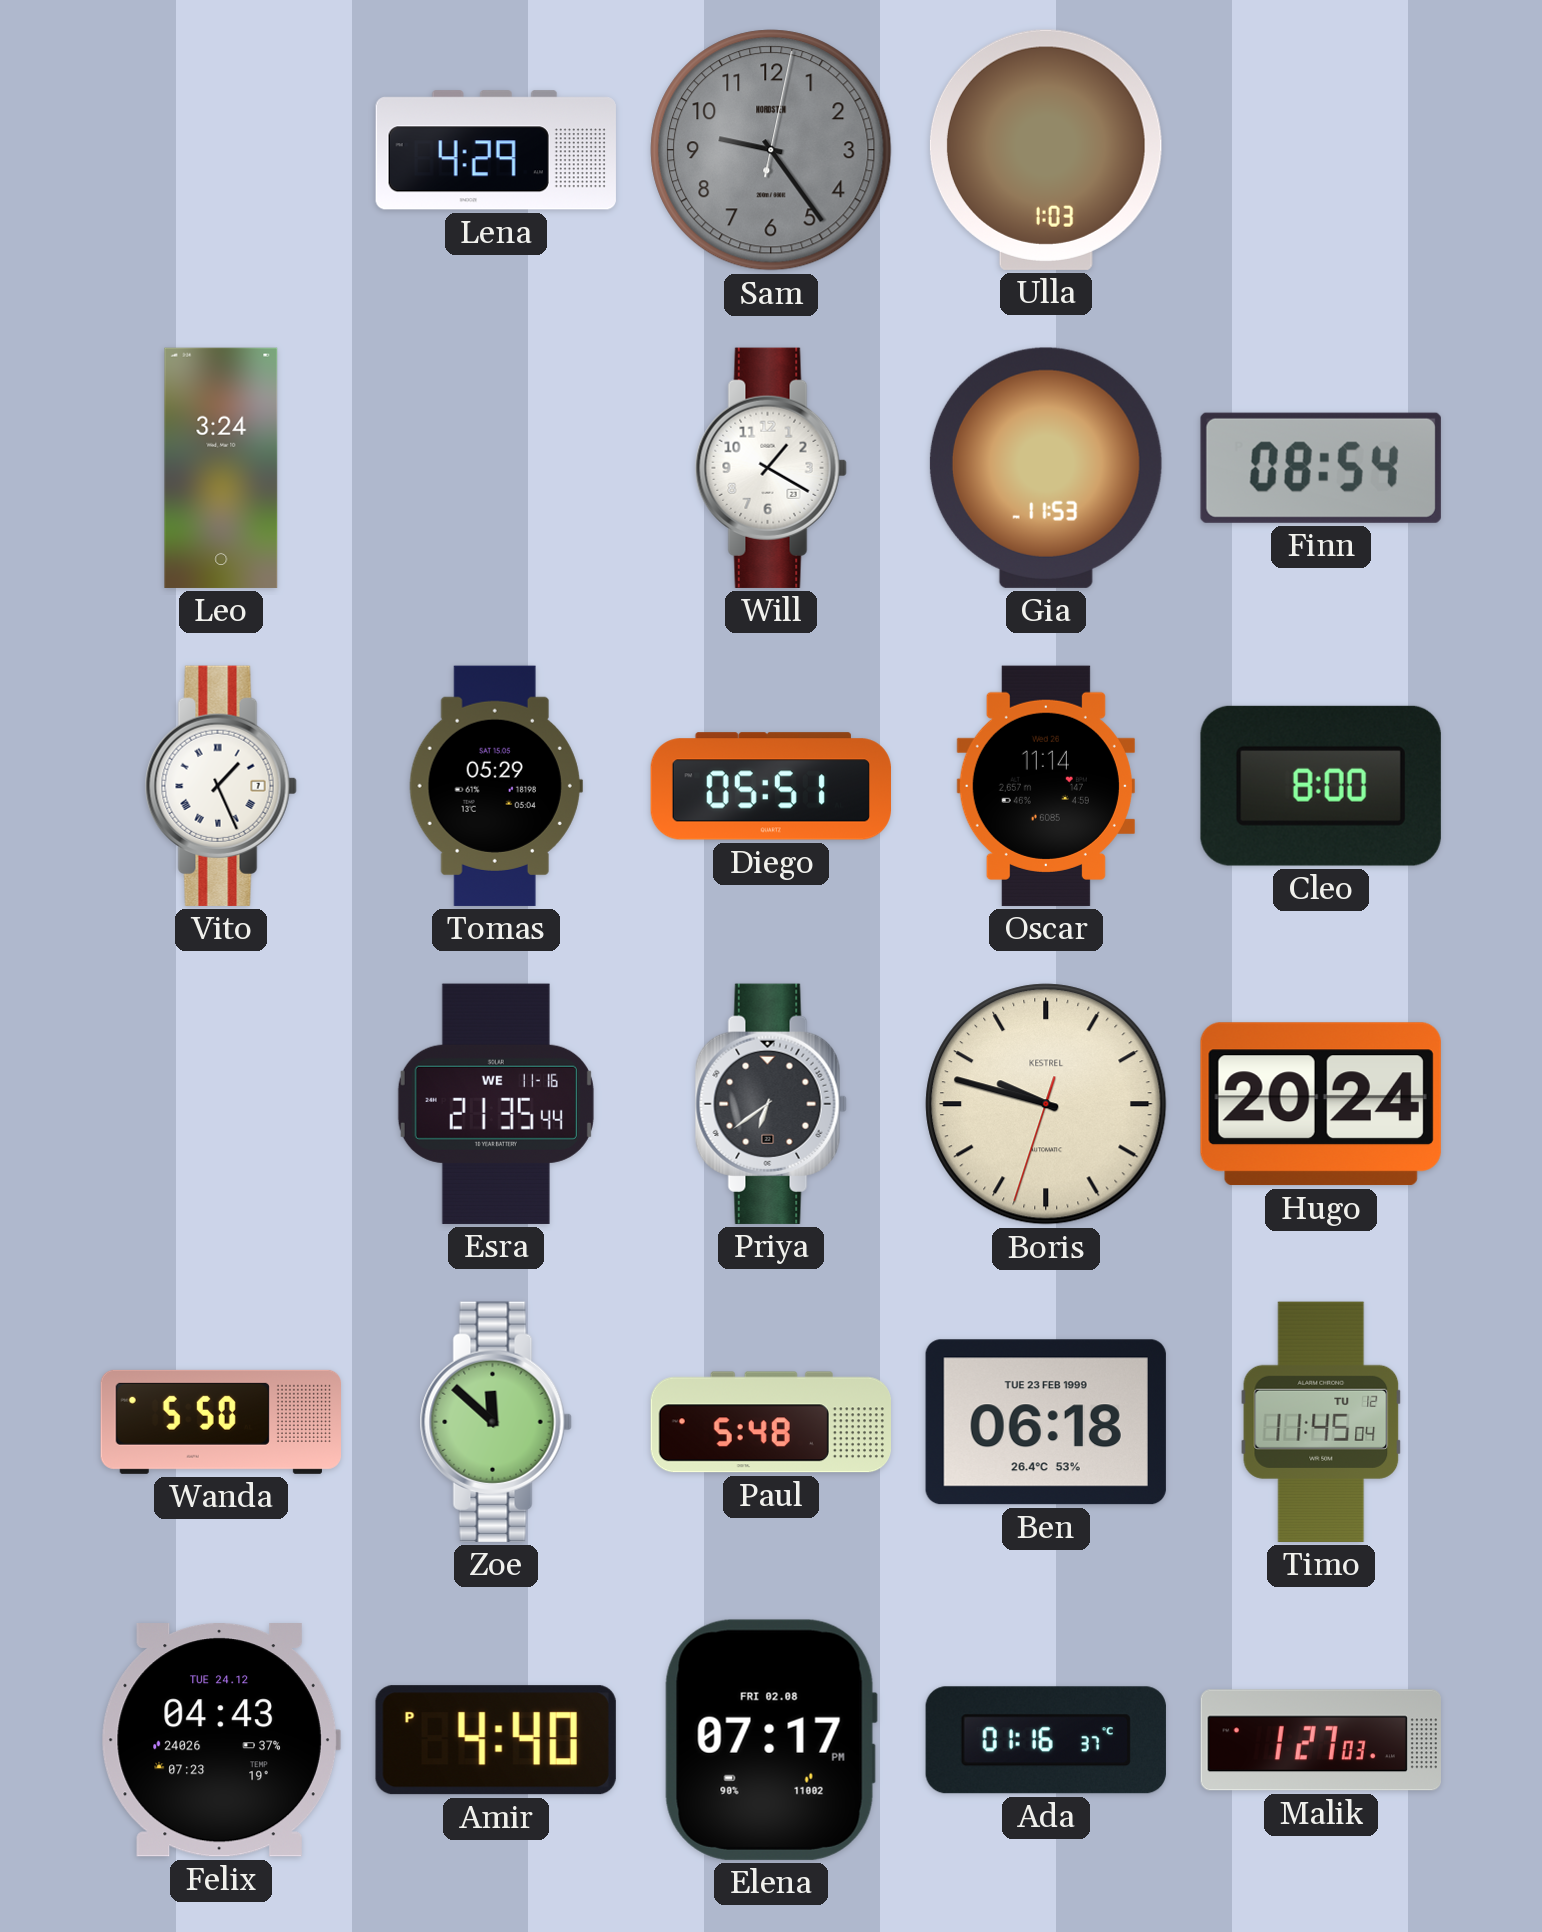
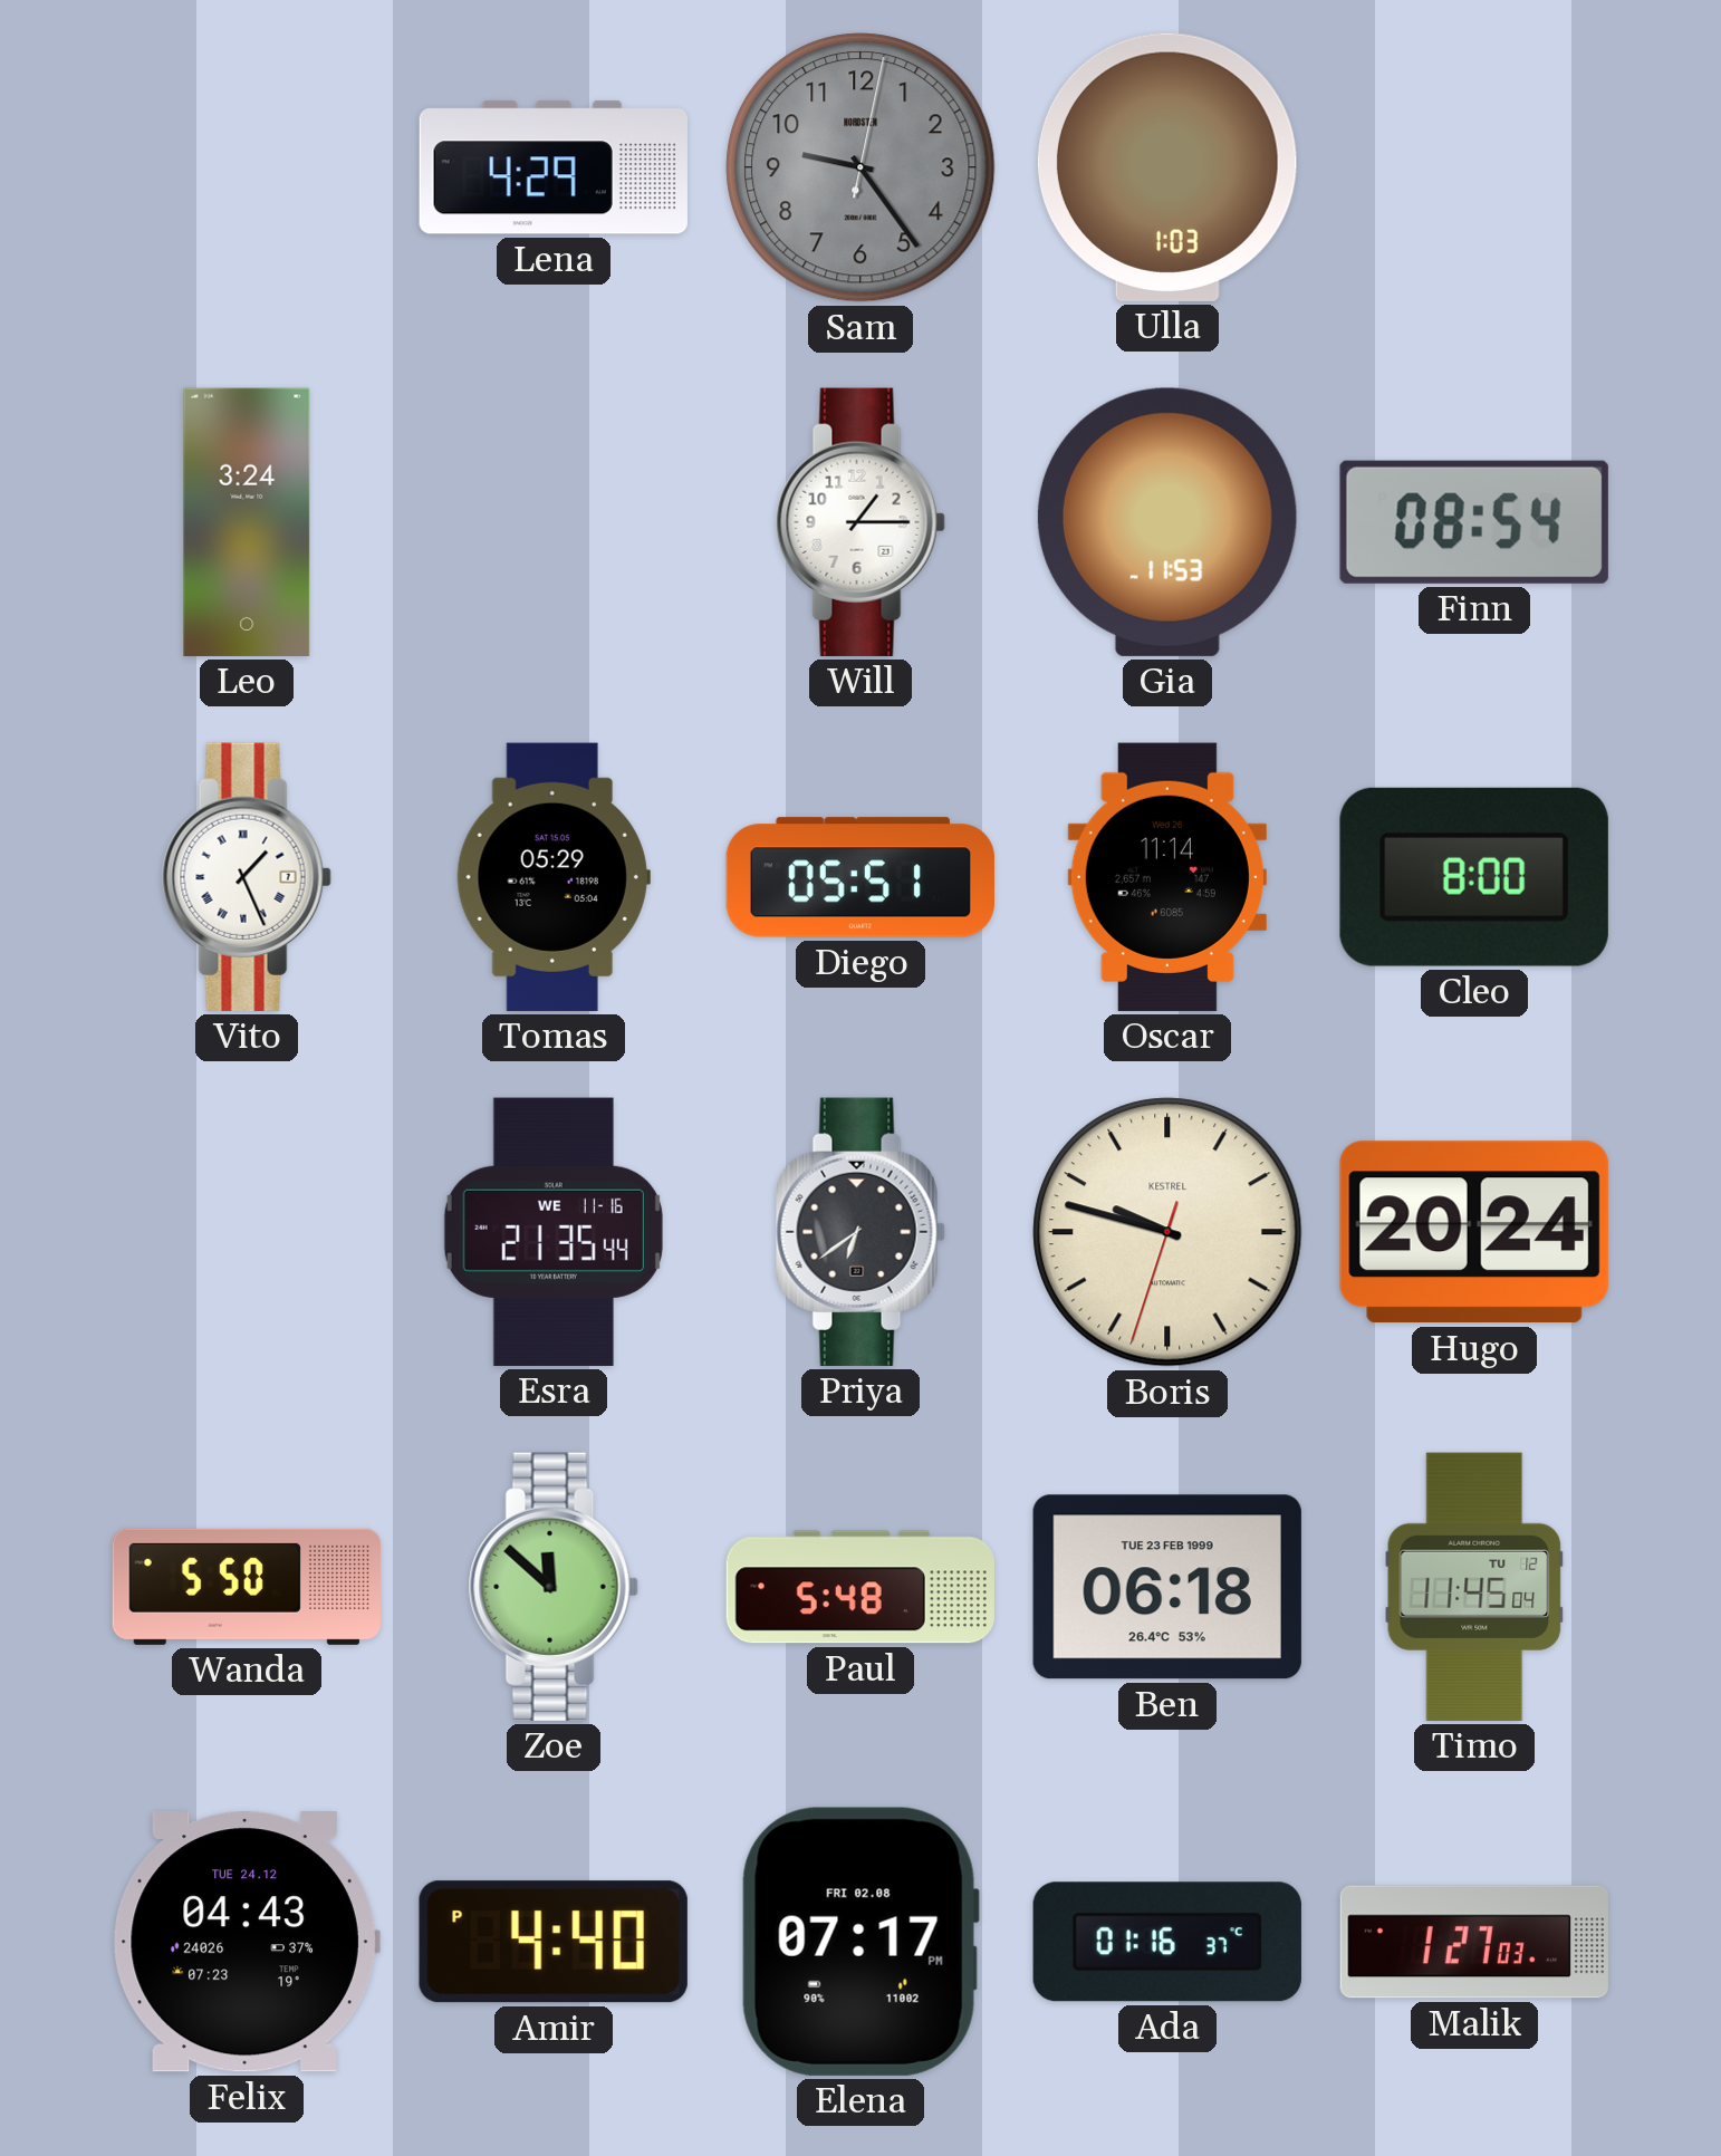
Will: 1:20 -> 1:15 (860, 522)
